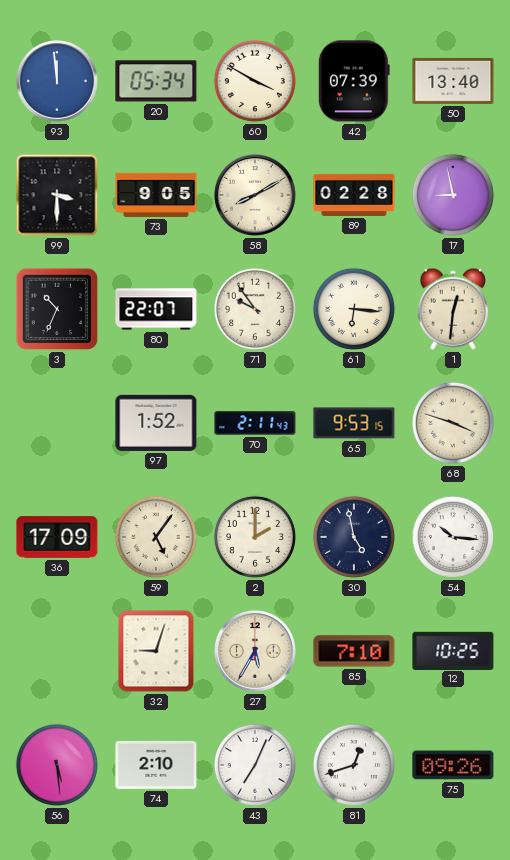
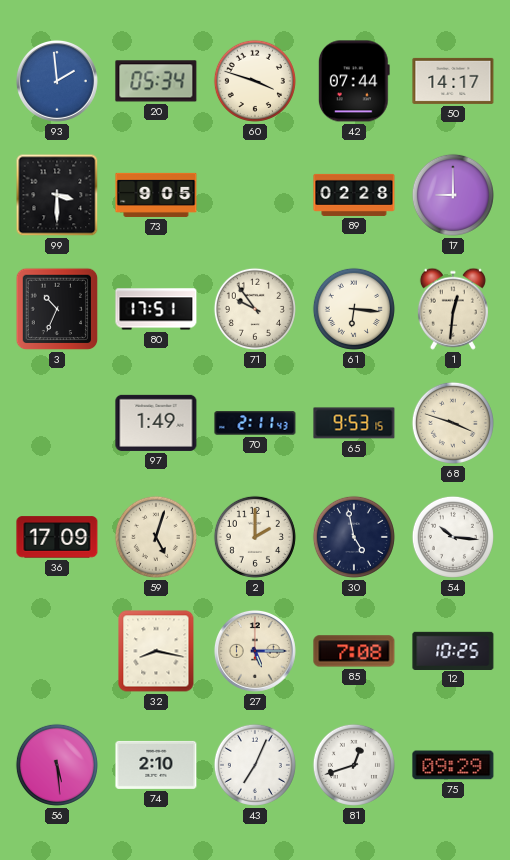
93: 11:59 -> 1:59 (57, 81)
60: 3:50 -> 3:48 (255, 81)
42: 07:39 -> 07:44 (354, 81)
50: 13:40 -> 14:17 (453, 81)
58: 8:10 -> none (255, 195)
17: 8:58 -> 9:00 (453, 195)
80: 22:07 -> 17:51 (156, 309)
97: 1:52 -> 1:49 (156, 423)
59: 5:06 -> 5:03 (156, 537)
32: 9:03 -> 8:17 (156, 651)
27: 5:35 -> 5:15 (255, 651)
85: 7:10 -> 7:08 (354, 651)
75: 09:26 -> 09:29 (453, 765)
